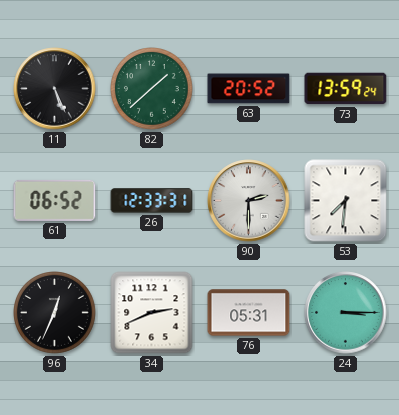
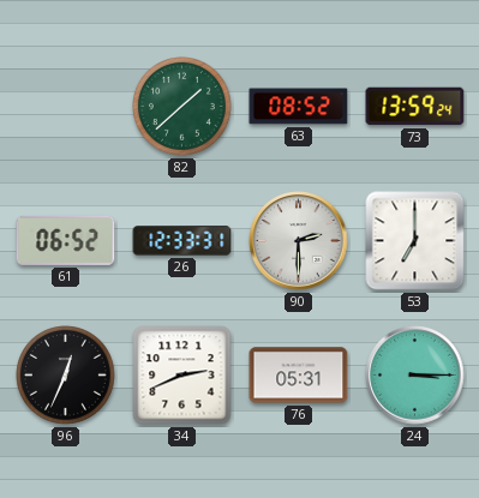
11: 5:26 -> none (55, 89)
63: 20:52 -> 08:52 (299, 107)
53: 7:31 -> 7:00 (415, 241)
